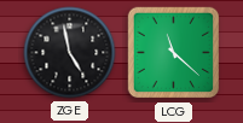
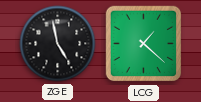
LCG: 11:22 -> 1:22 (144, 44)
